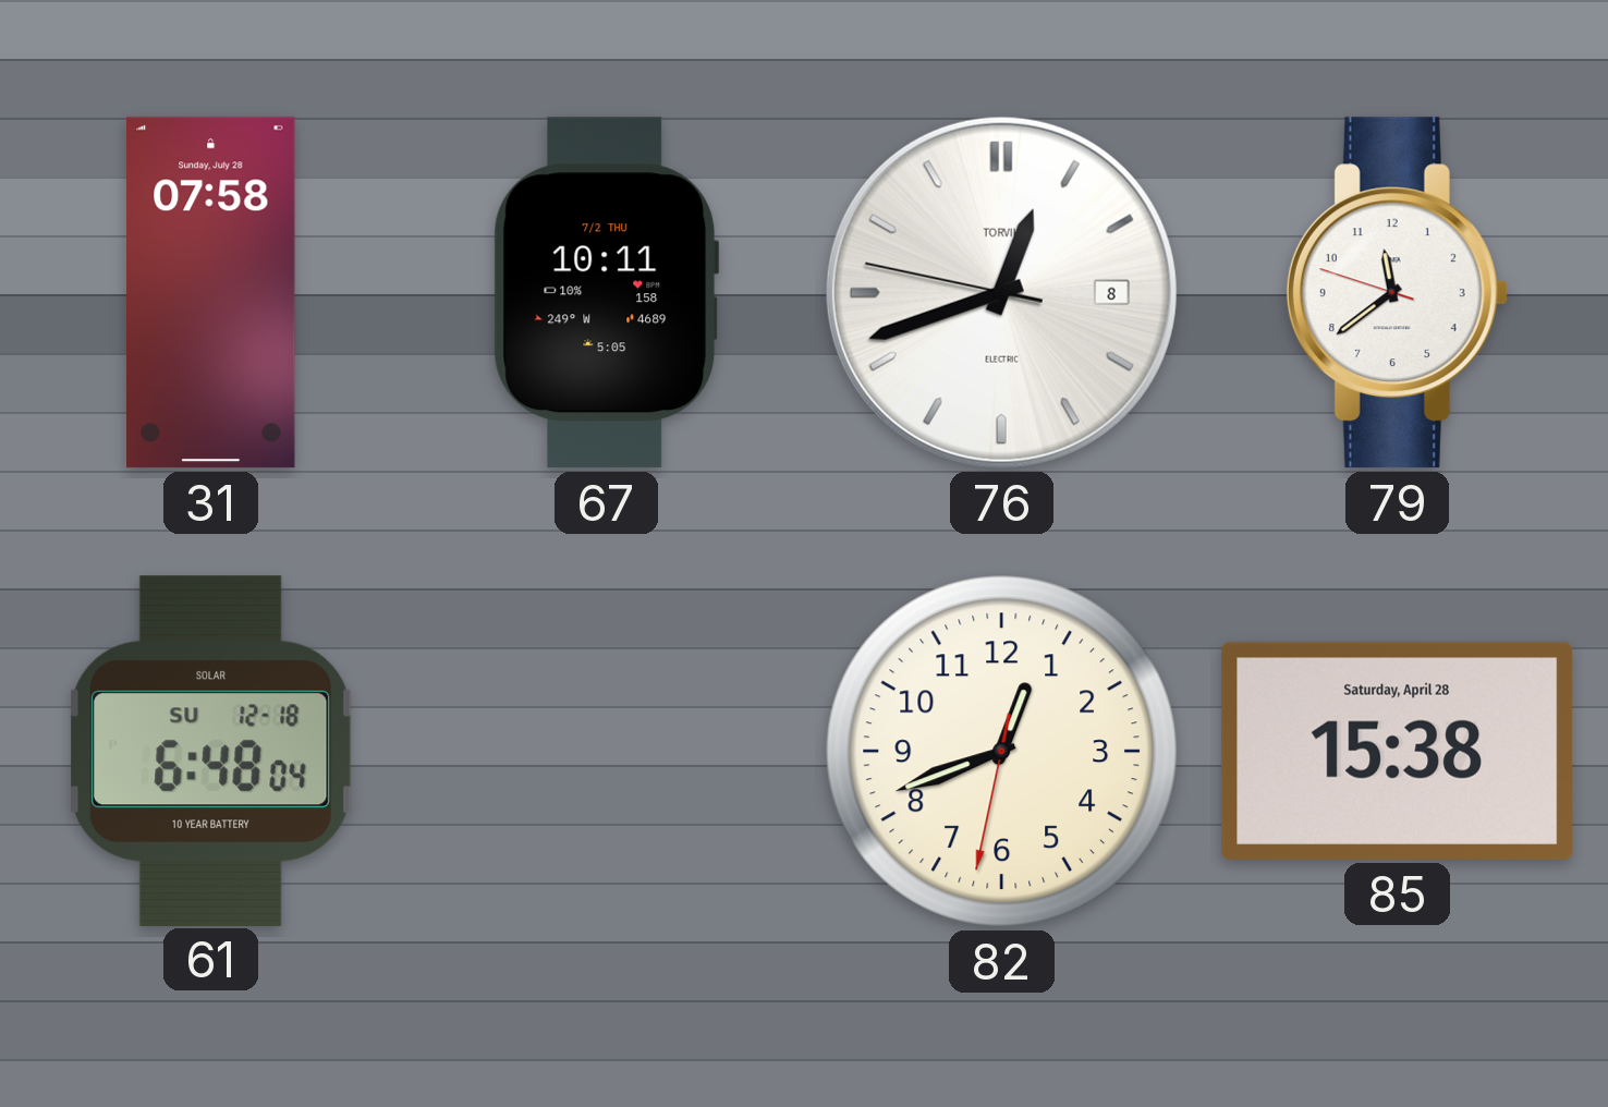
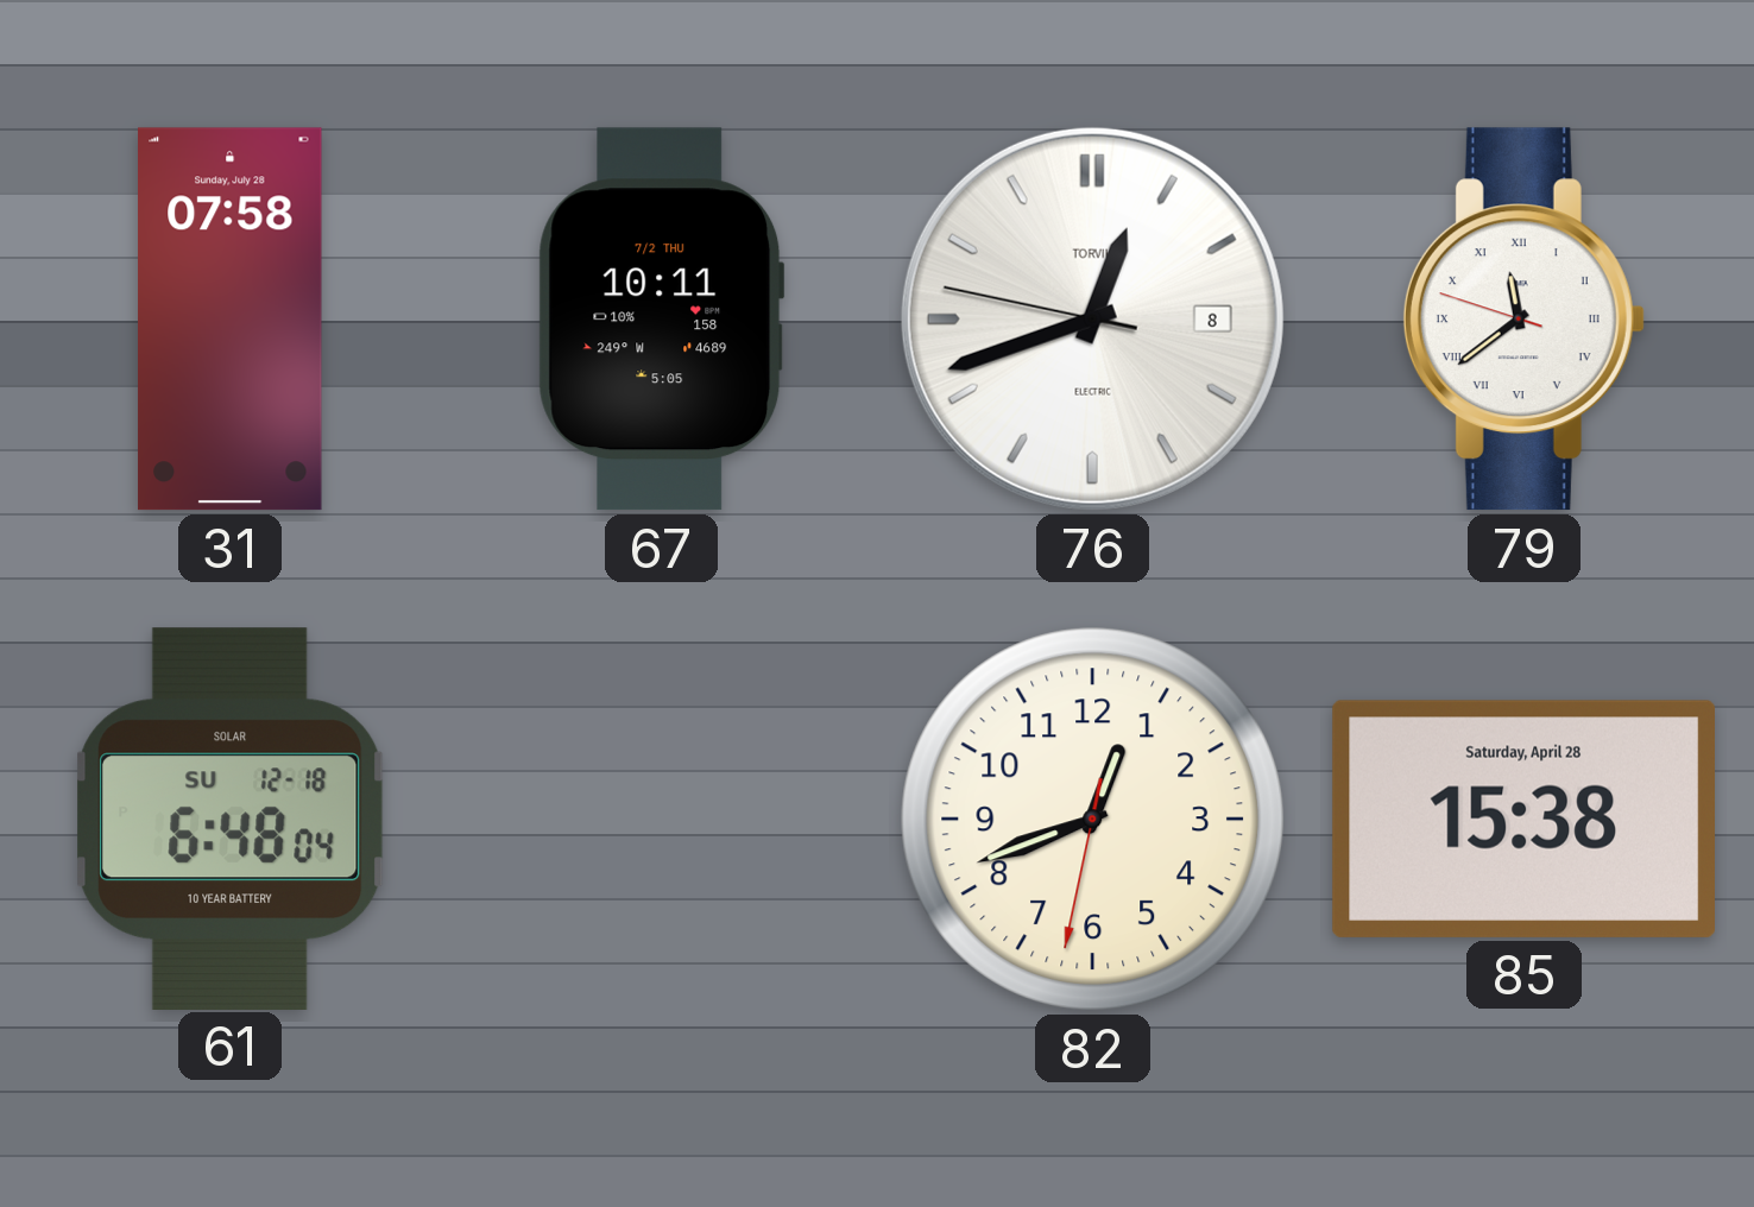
79 numerals: Arabic -> Roman (1523, 320)
